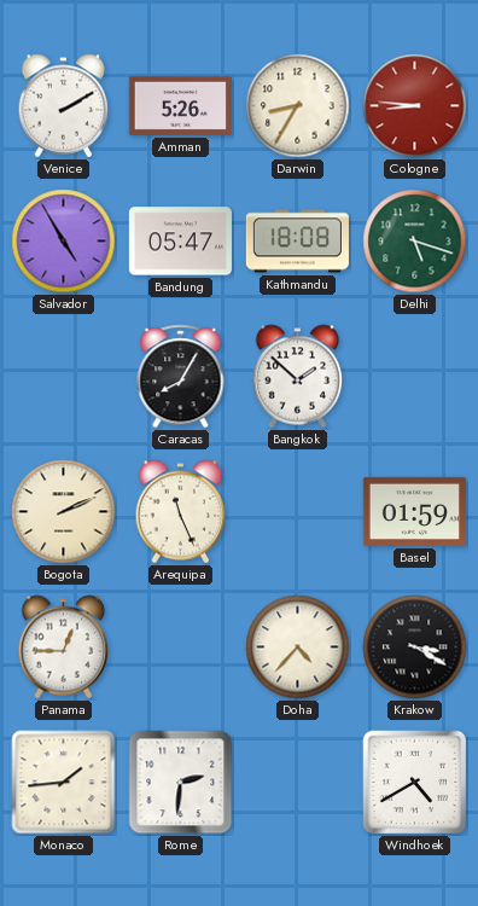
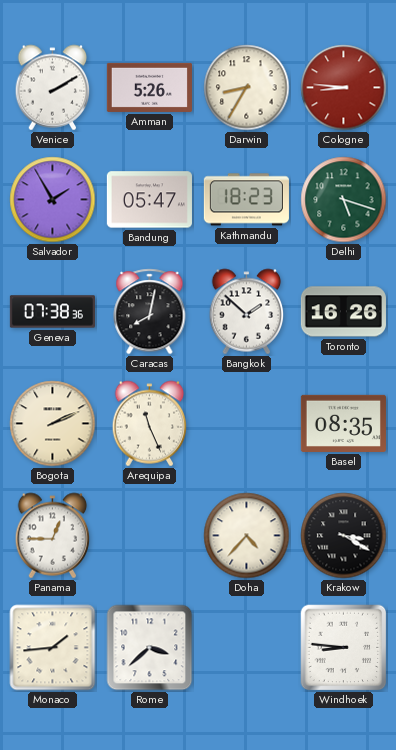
Salvador: 4:55 -> 1:55 (53, 200)
Kathmandu: 18:08 -> 18:23 (246, 200)
Geneva: none -> 07:38 (52, 312)
Caracas: 8:05 -> 8:02 (150, 312)
Toronto: none -> 16:26 (343, 312)
Basel: 01:59 -> 08:35 (343, 423)
Rome: 2:31 -> 3:38 (150, 648)
Windhoek: 4:40 -> 8:46 (344, 648)
